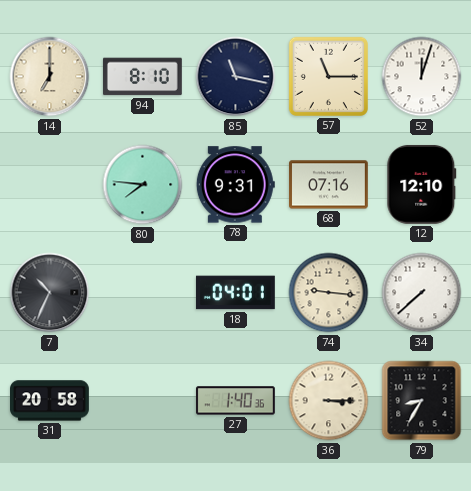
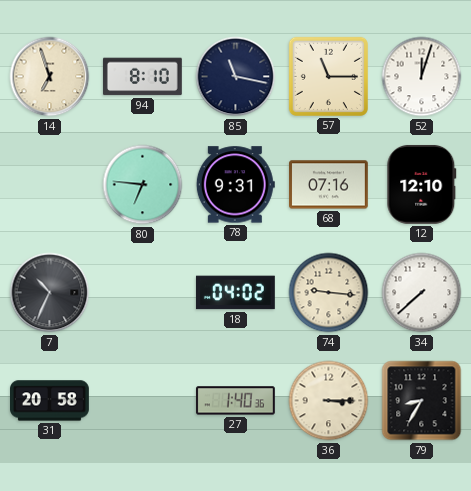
14: 7:00 -> 6:57 (50, 77)
80: 7:46 -> 6:46 (143, 185)
18: 04:01 -> 04:02 (235, 293)
